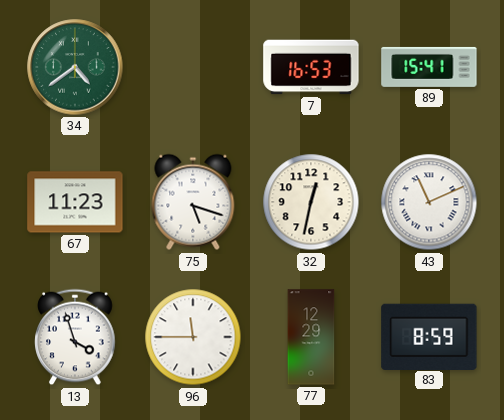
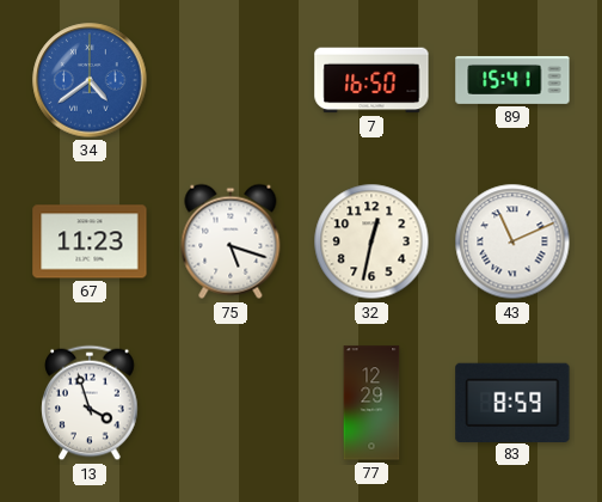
34 dial: green -> blue (90, 80)
7: 16:53 -> 16:50 (371, 80)
96: 11:45 -> none (193, 337)
